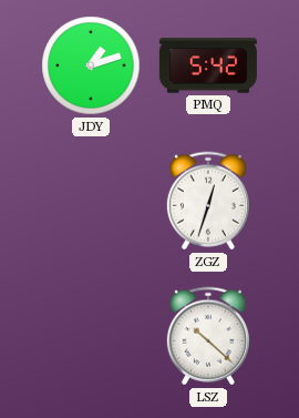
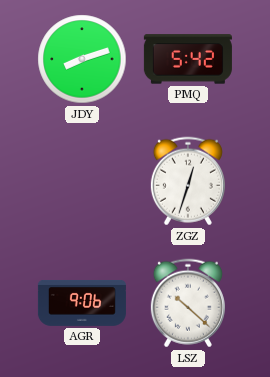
JDY: 1:12 -> 8:12 (82, 59)
AGR: none -> 9:06 (82, 303)
